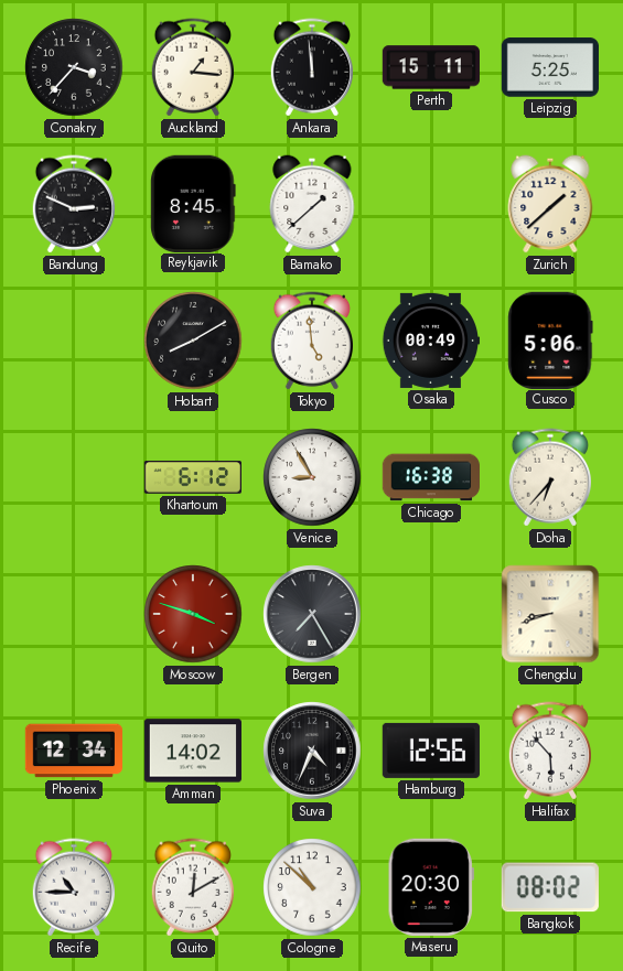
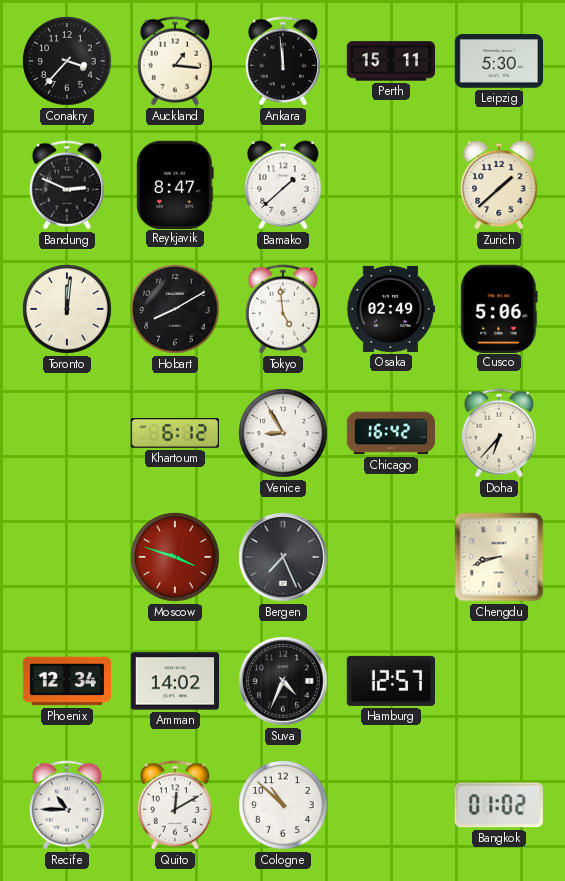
Leipzig: 5:25 -> 5:30 (498, 61)
Reykjavik: 8:45 -> 8:47 (175, 184)
Toronto: none -> 12:01 (67, 309)
Osaka: 00:49 -> 02:49 (390, 309)
Chicago: 16:38 -> 16:42 (391, 433)
Bergen: 7:25 -> 7:26 (283, 557)
Hamburg: 12:56 -> 12:57 (390, 681)
Halifax: 5:53 -> none (549, 751)
Maseru: 20:30 -> none (431, 887)
Bangkok: 08:02 -> 01:02 (499, 805)
